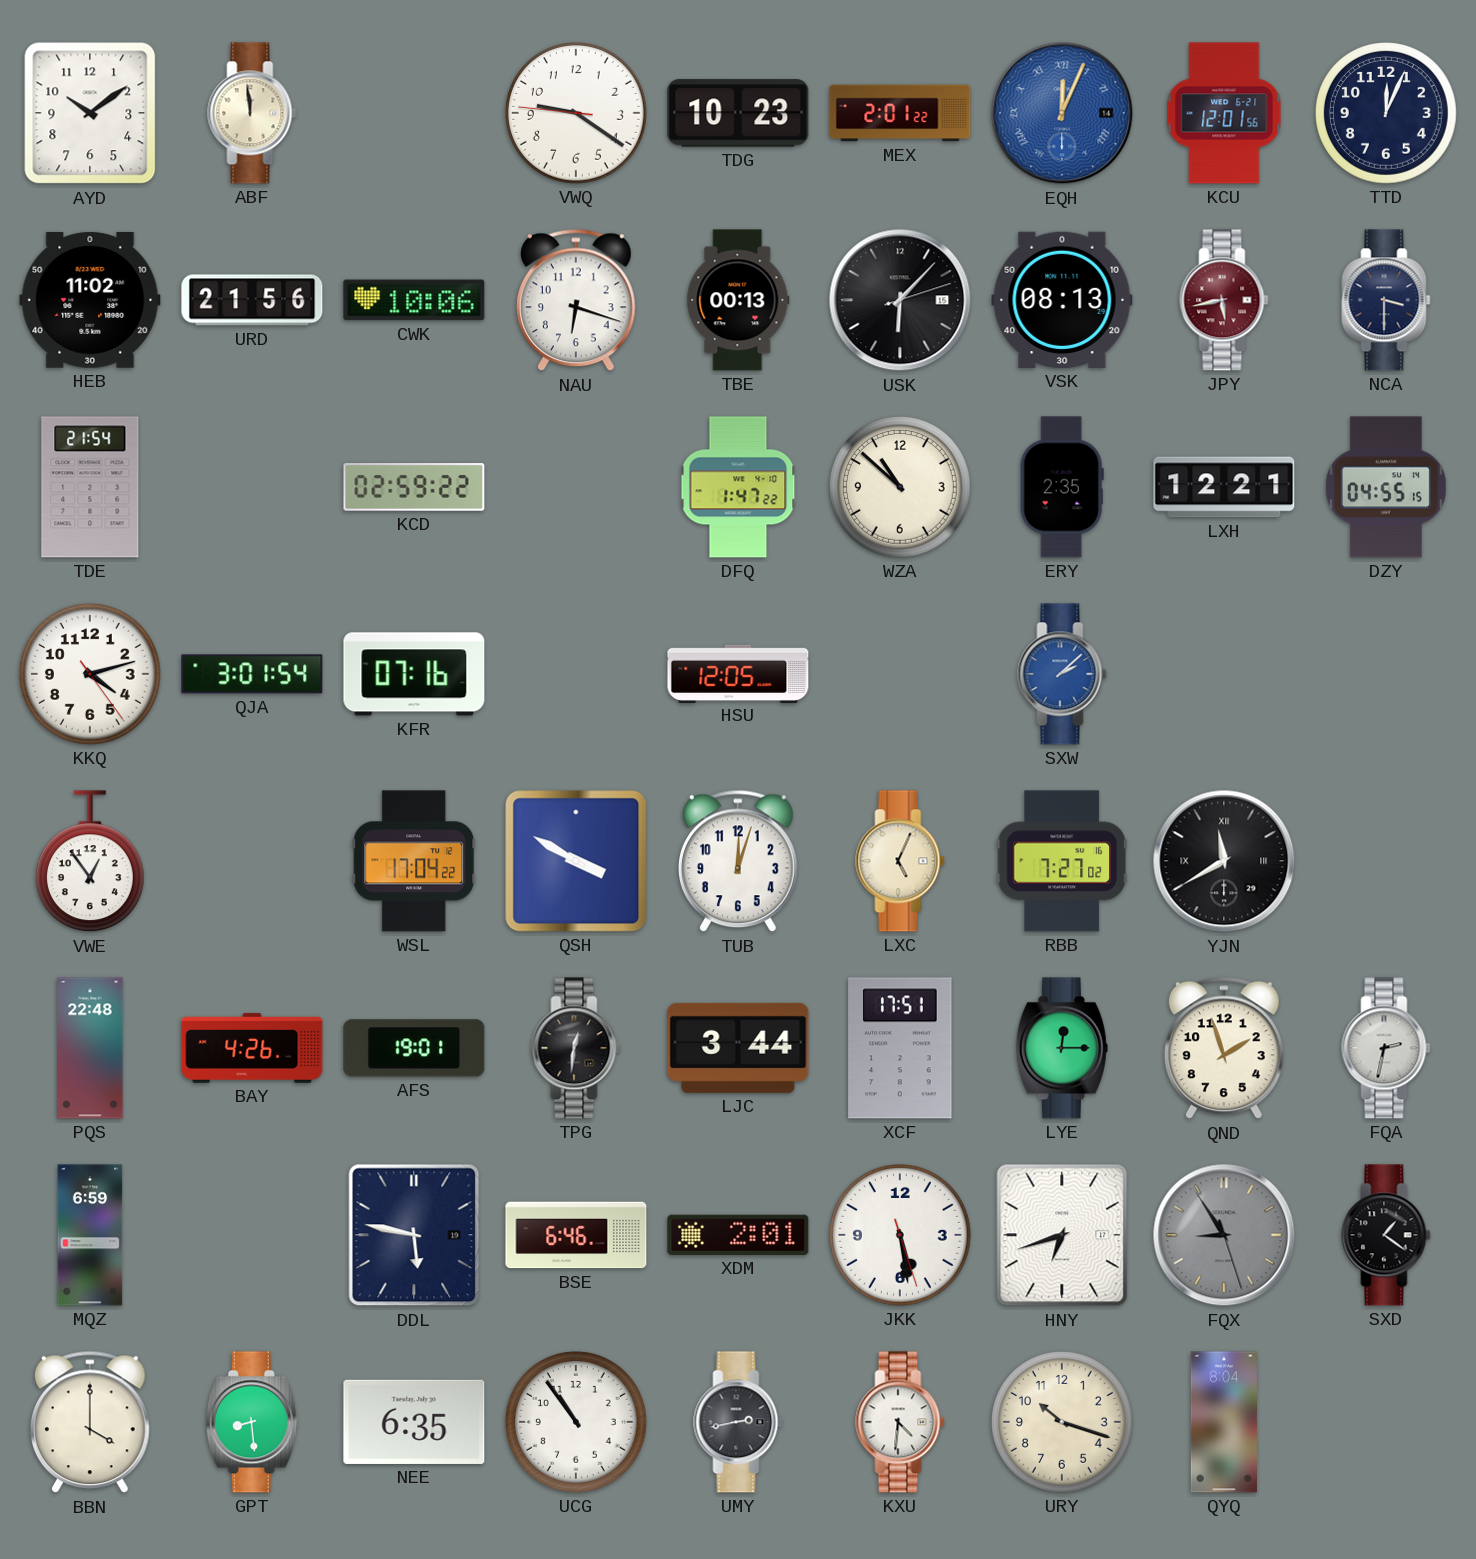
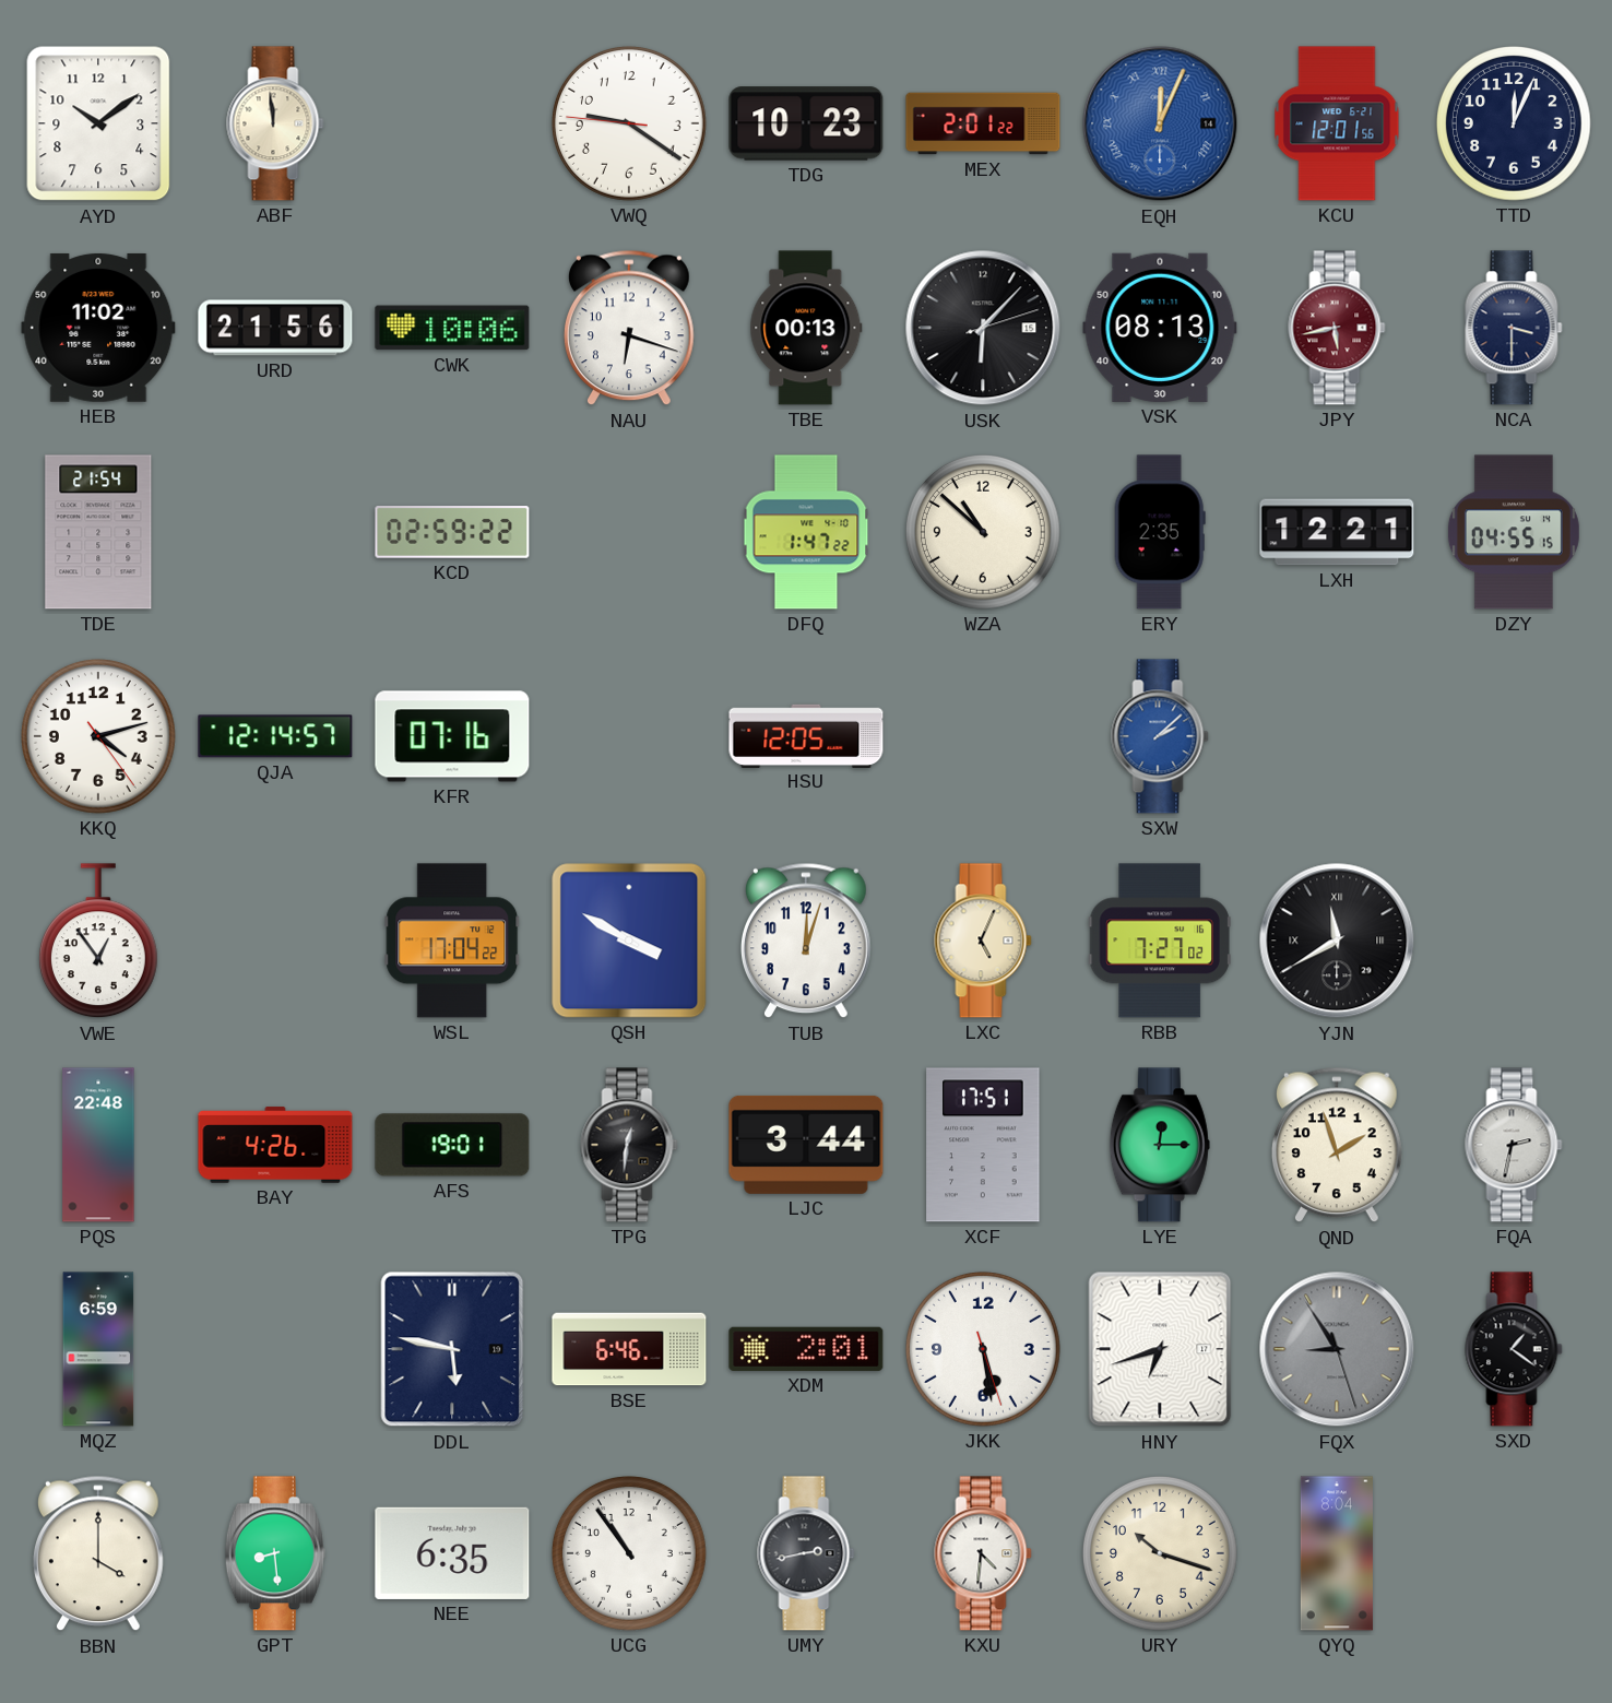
QJA: 3:01 -> 12:14 (275, 736)
